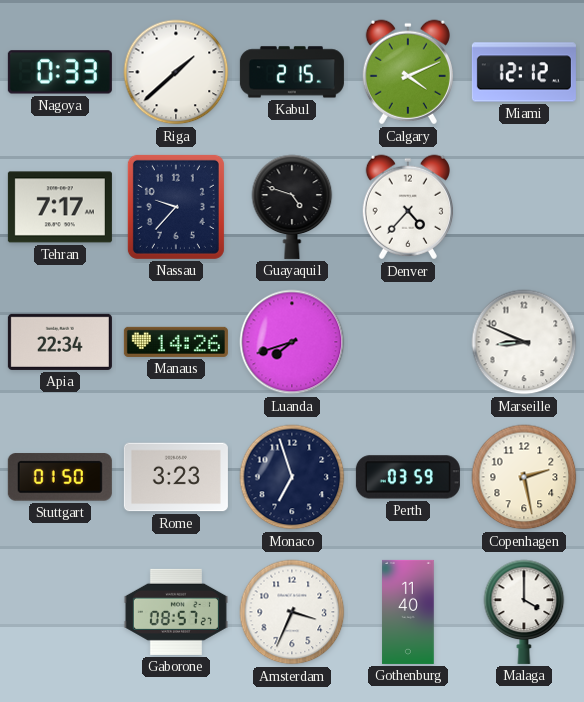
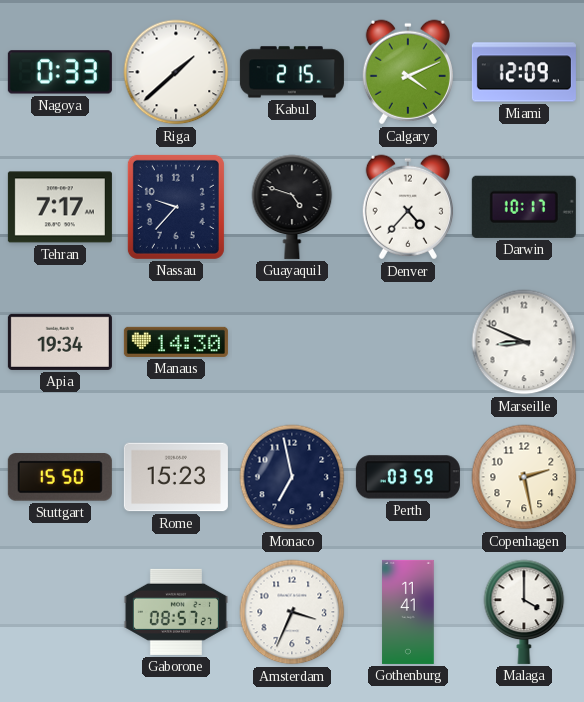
Miami: 12:12 -> 12:09 (524, 72)
Darwin: none -> 10:17 (524, 207)
Apia: 22:34 -> 19:34 (60, 342)
Manaus: 14:26 -> 14:30 (176, 342)
Luanda: 7:42 -> none (292, 342)
Stuttgart: 01:50 -> 15:50 (60, 477)
Rome: 3:23 -> 15:23 (176, 477)
Monaco: 6:57 -> 6:58 (292, 477)
Gothenburg: 11:40 -> 11:41 (408, 612)
